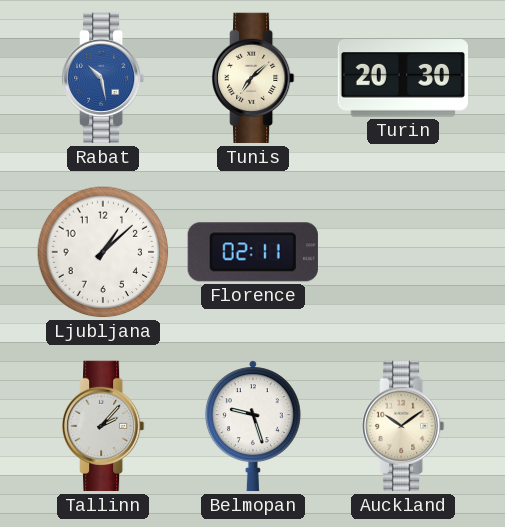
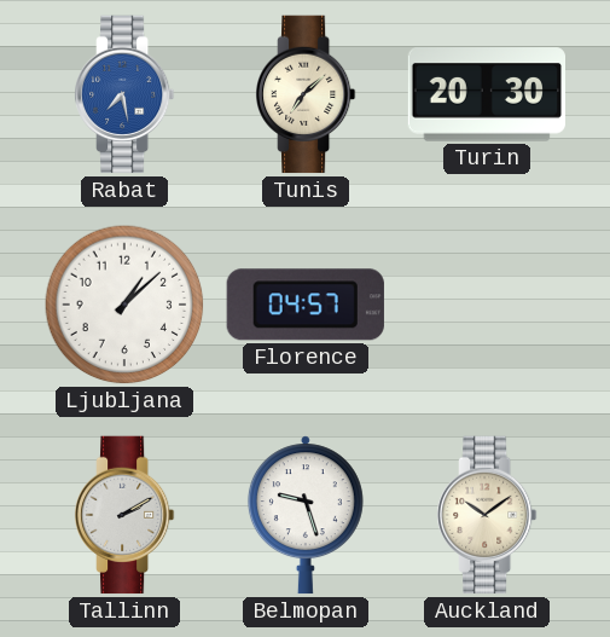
Rabat: 10:28 -> 7:28 (126, 94)
Florence: 02:11 -> 04:57 (306, 305)
Tallinn: 2:07 -> 2:10 (126, 515)
